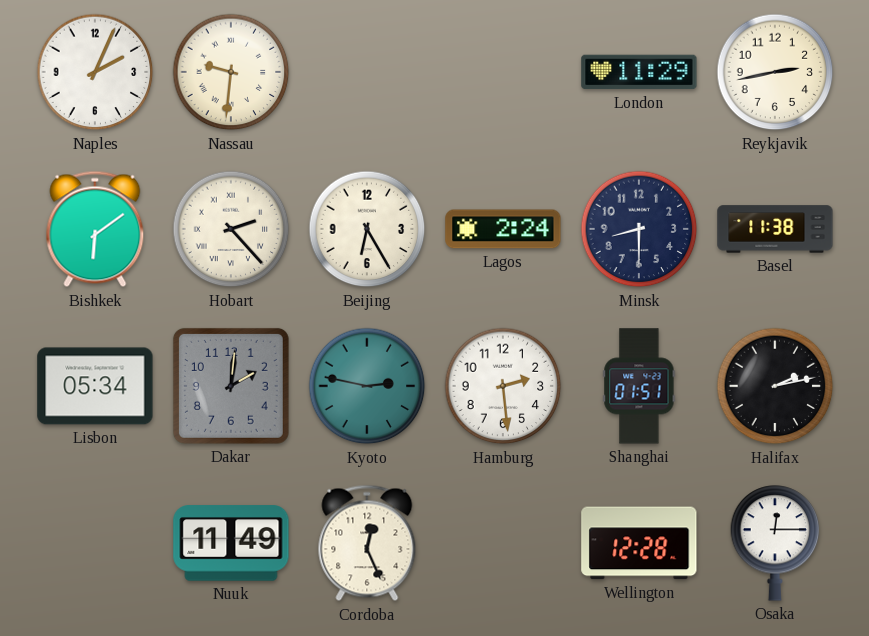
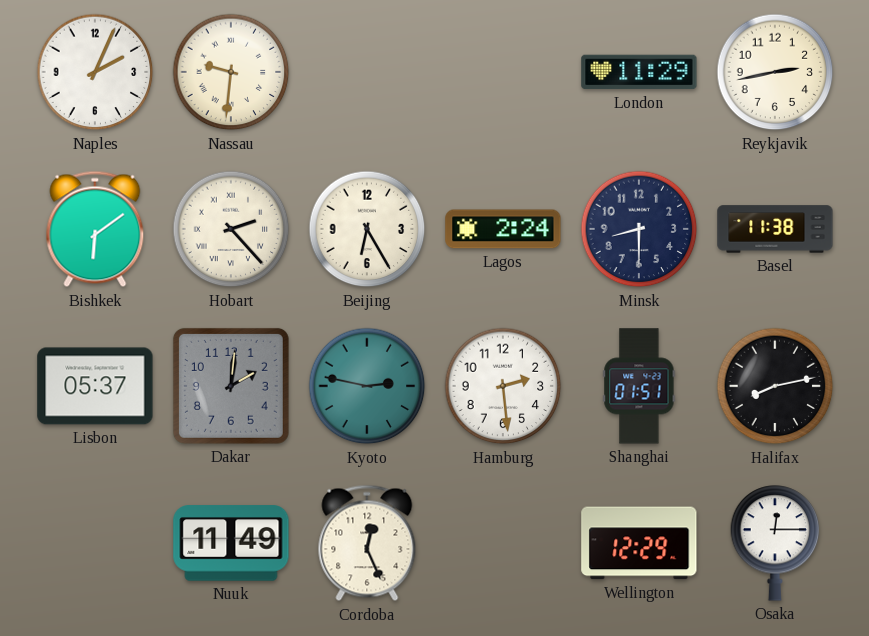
Lisbon: 05:34 -> 05:37 (95, 386)
Halifax: 2:13 -> 8:13 (775, 386)
Wellington: 12:28 -> 12:29 (639, 543)
